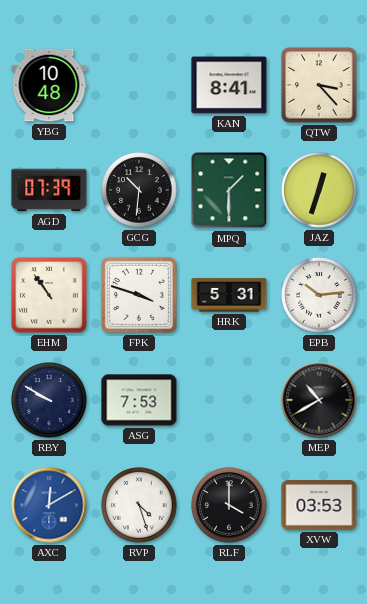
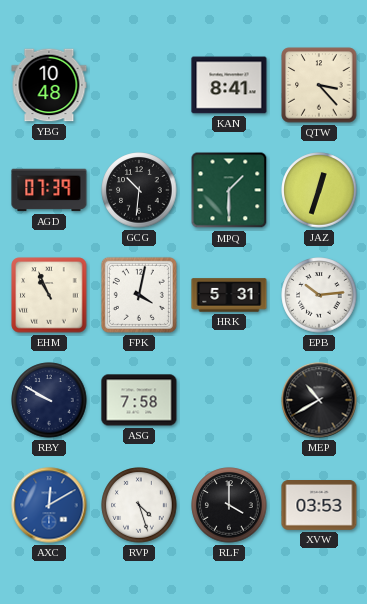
EHM: 10:54 -> 10:56 (49, 295)
FPK: 3:48 -> 4:02 (139, 295)
ASG: 7:53 -> 7:58 (139, 400)
